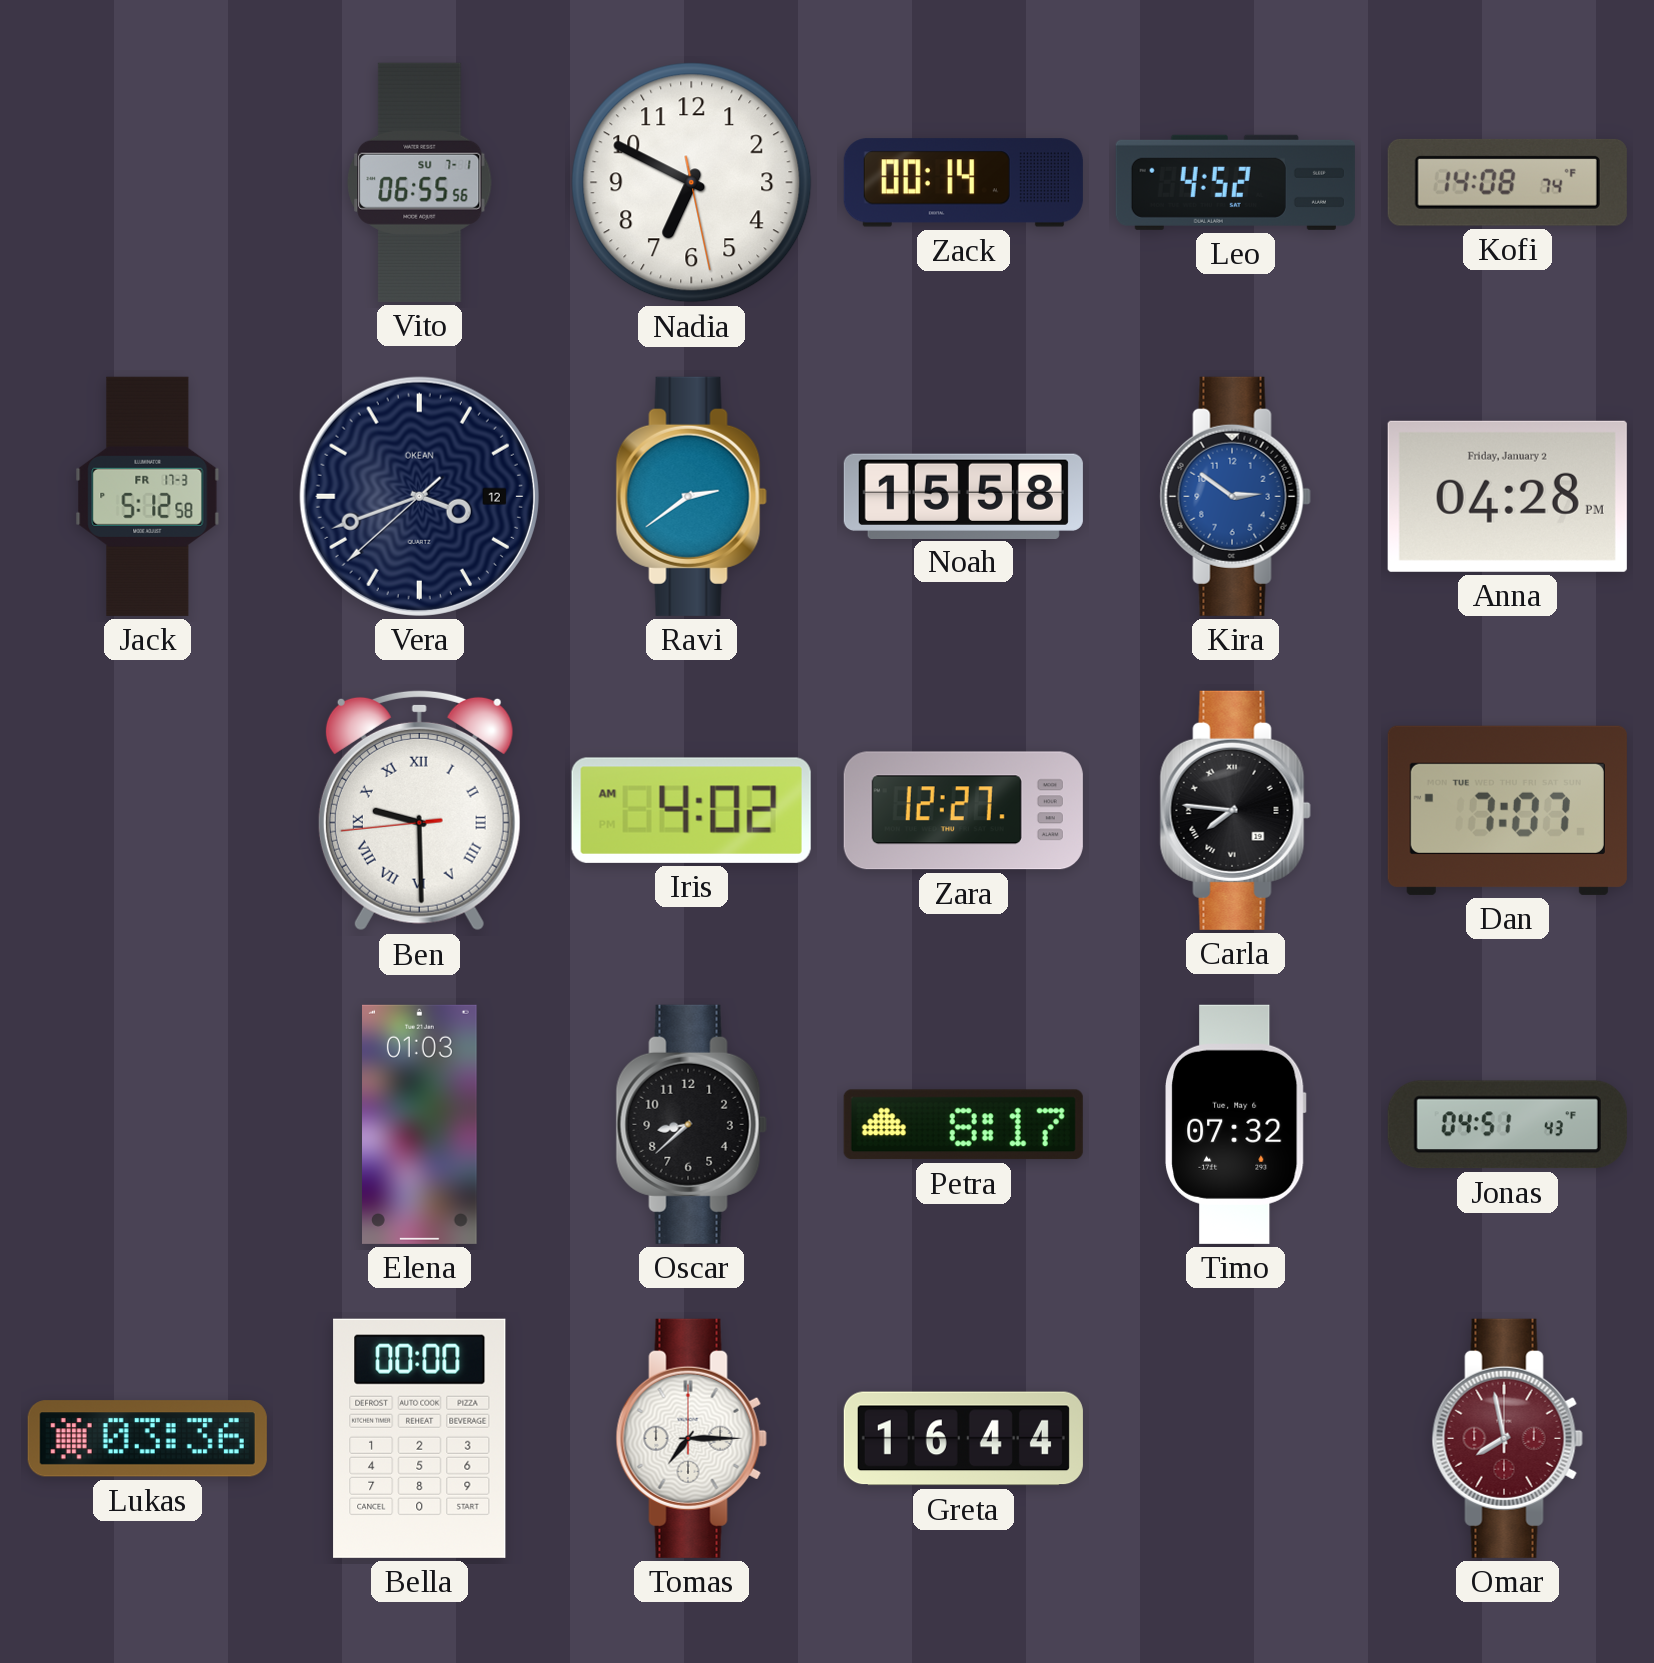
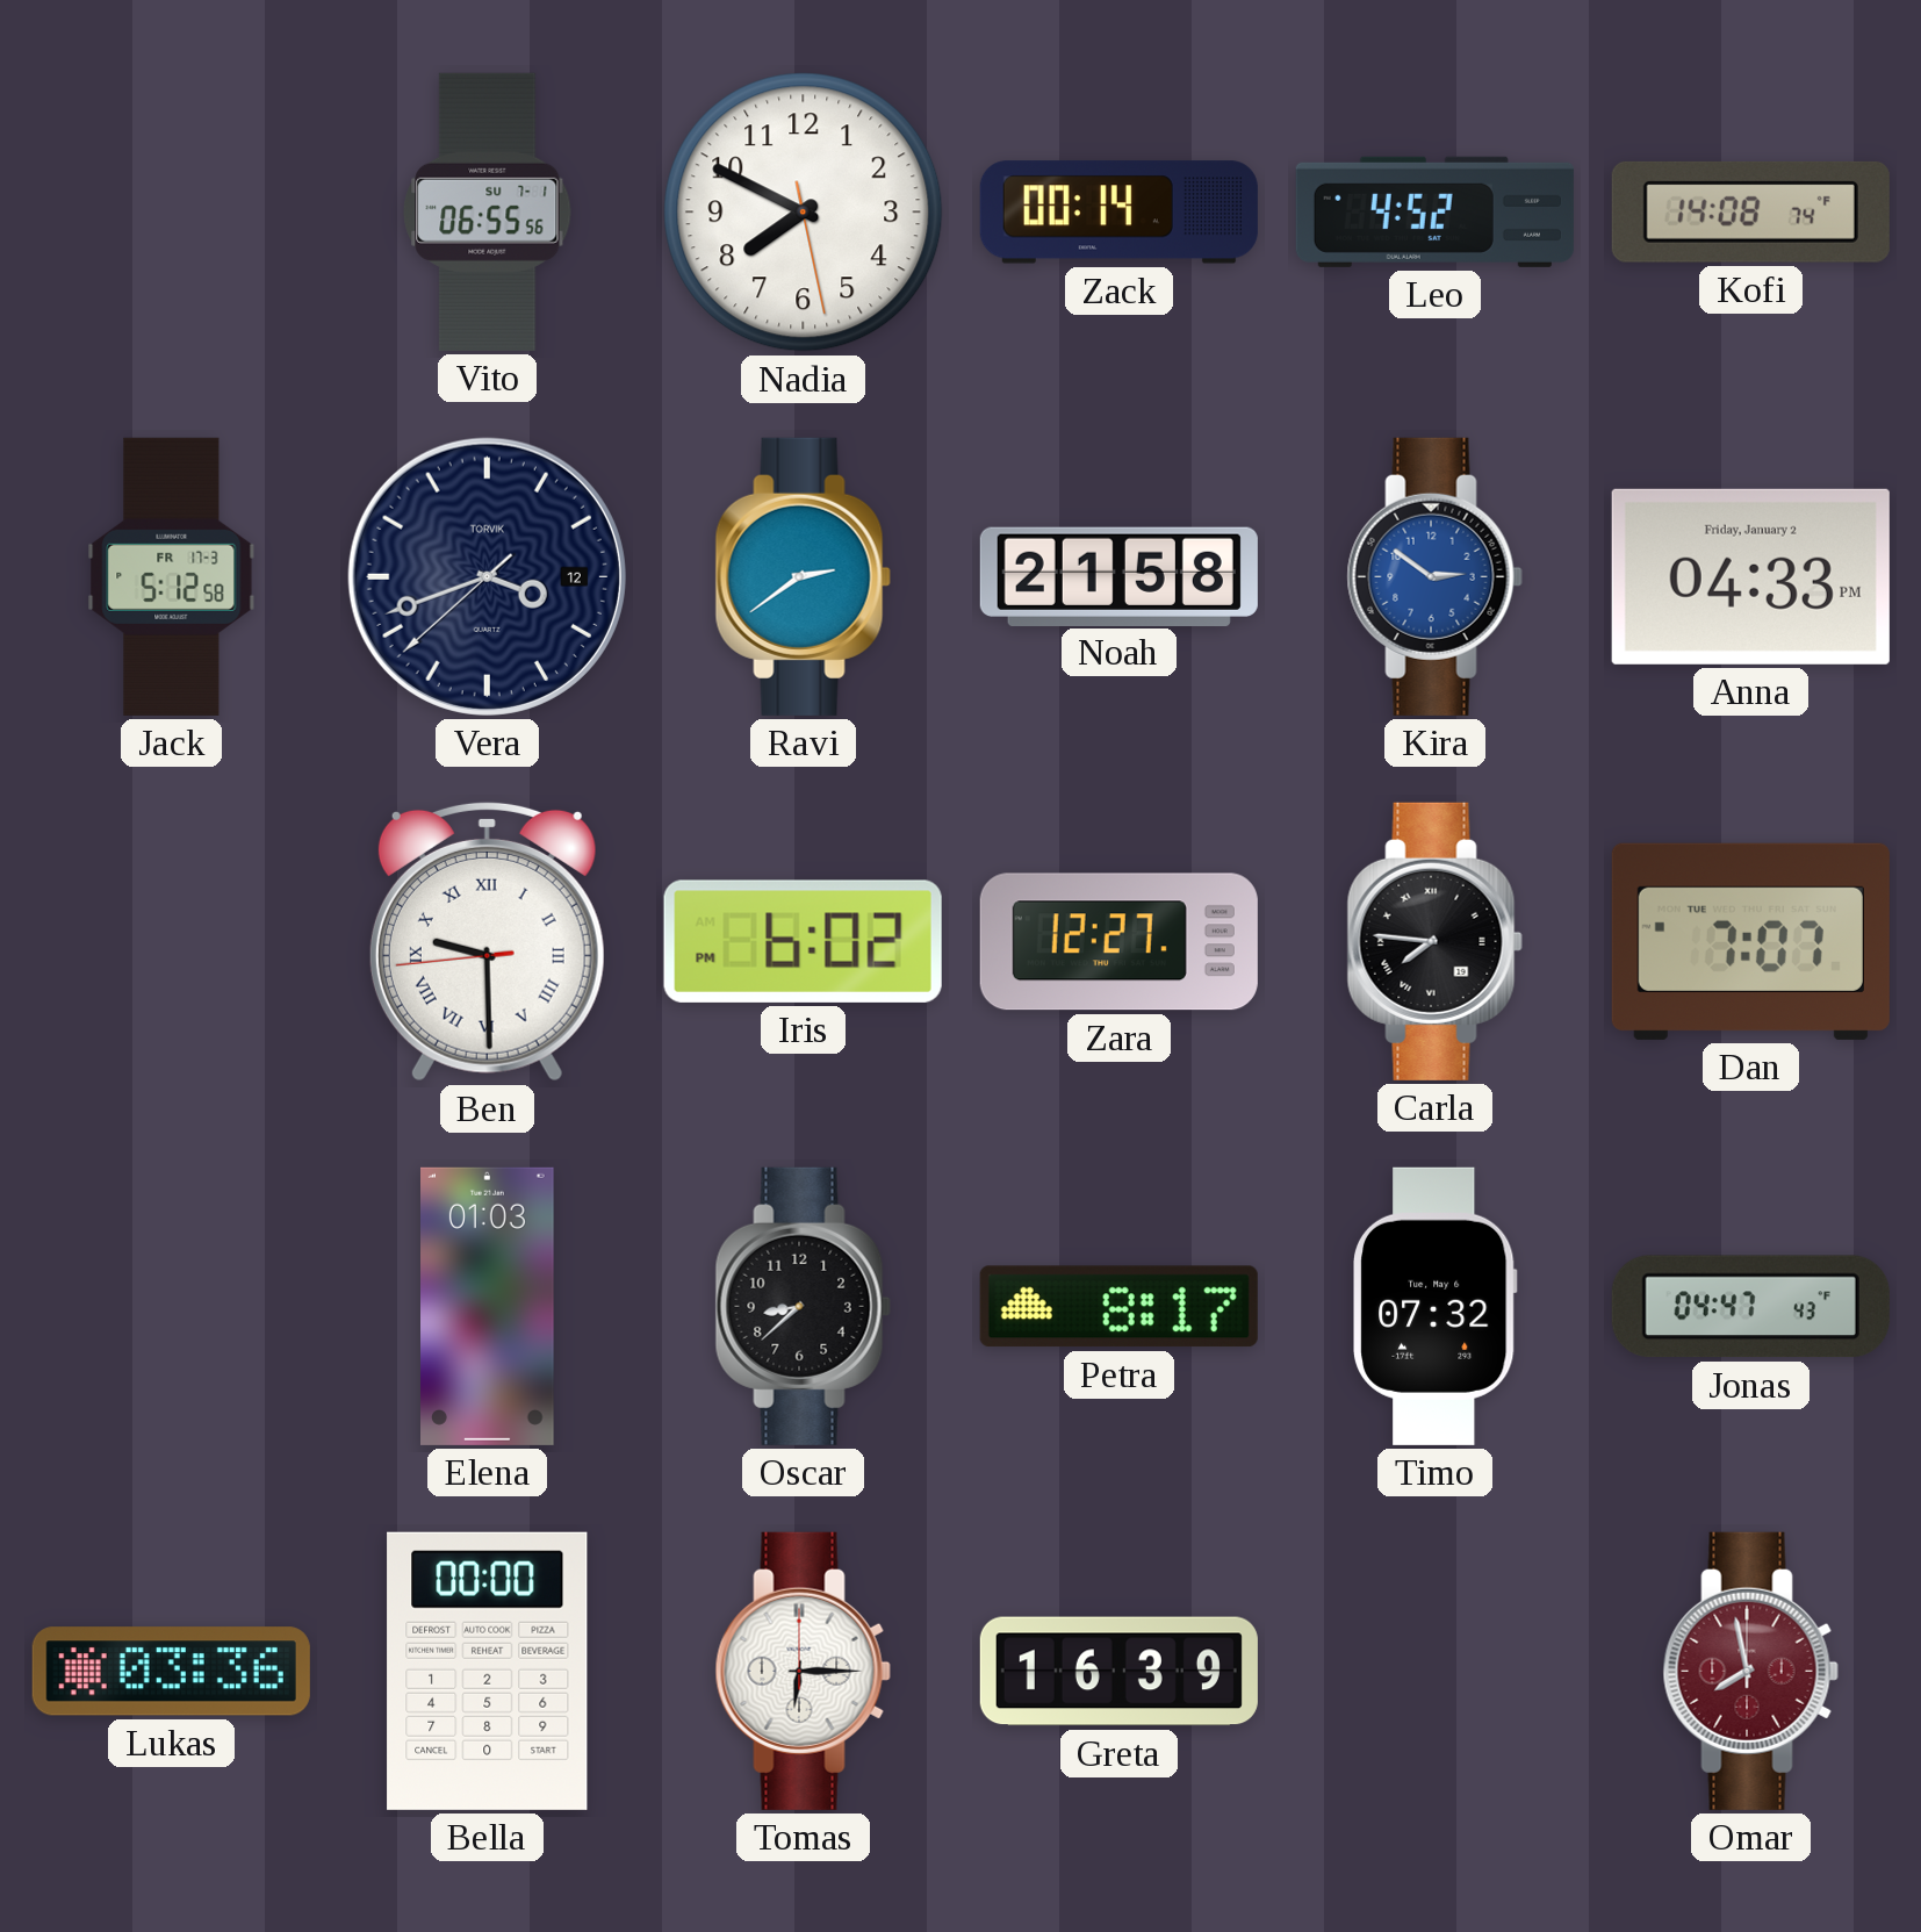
Nadia: 6:49 -> 7:49 (804, 213)
Vera brand: OKEAN -> TORVIK (487, 576)
Noah: 15:58 -> 21:58 (1118, 576)
Anna: 04:28 -> 04:33 (1750, 576)
Iris: 4:02 -> 6:02 (803, 941)
Jonas: 04:51 -> 04:47 (1750, 1307)
Tomas: 7:15 -> 6:15 (803, 1671)
Greta: 16:44 -> 16:39 (1118, 1672)
